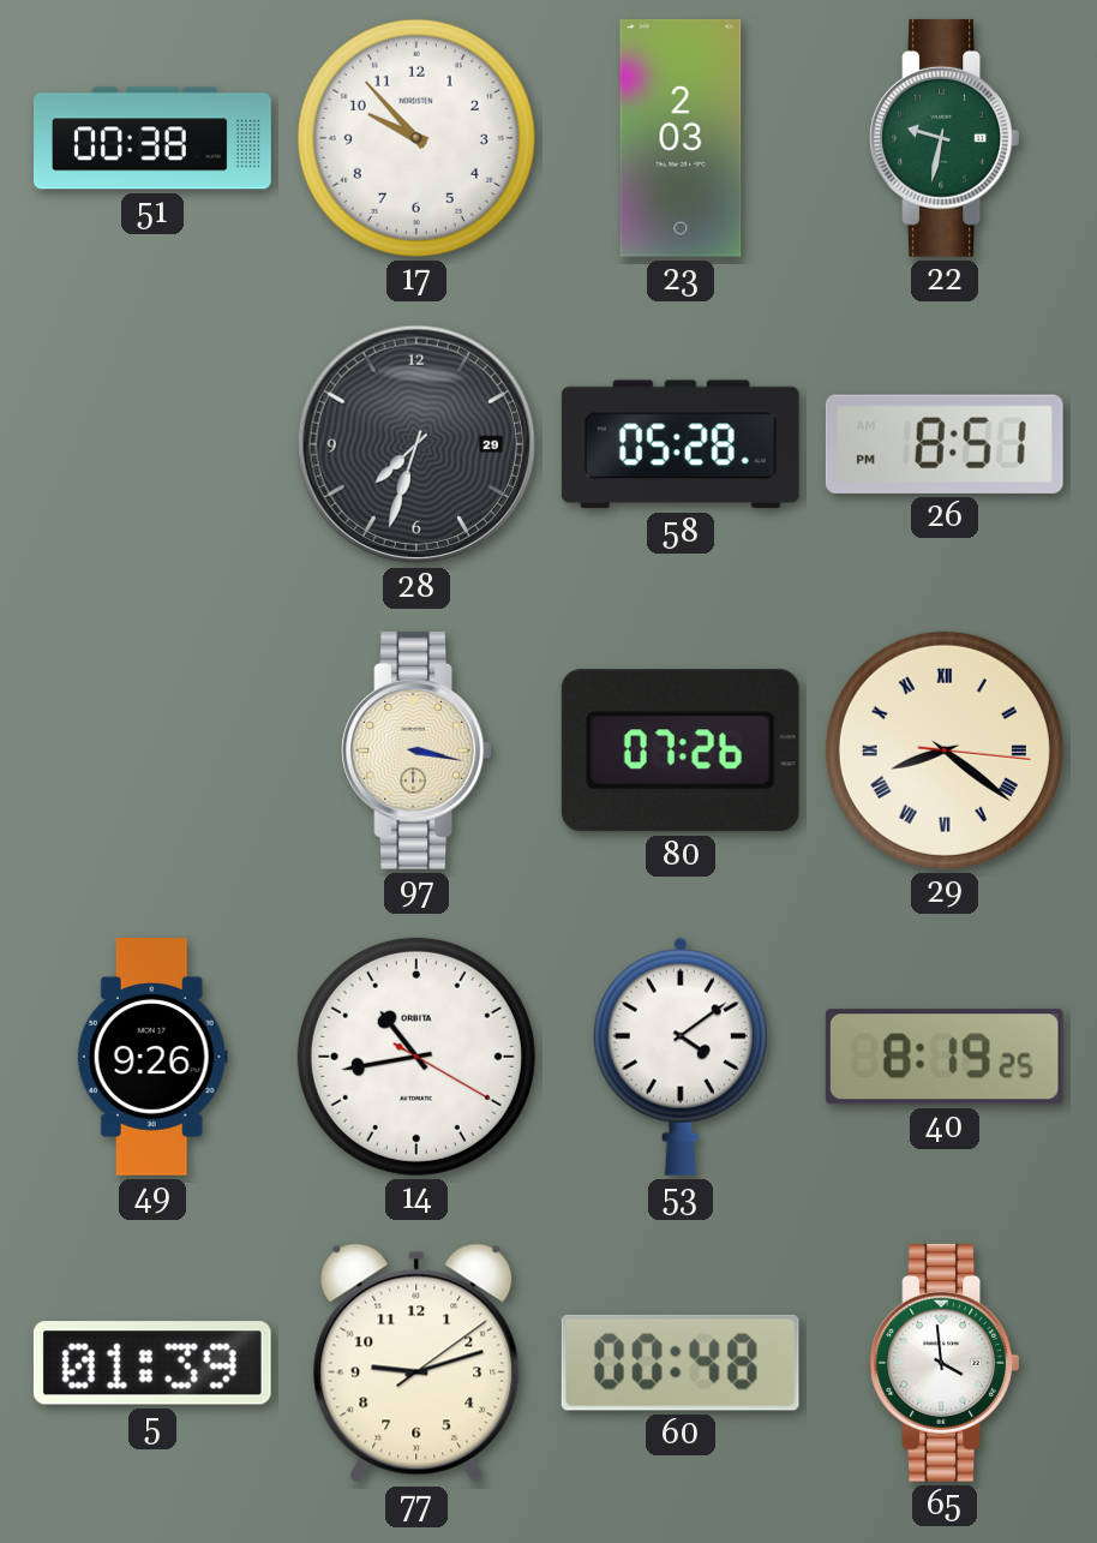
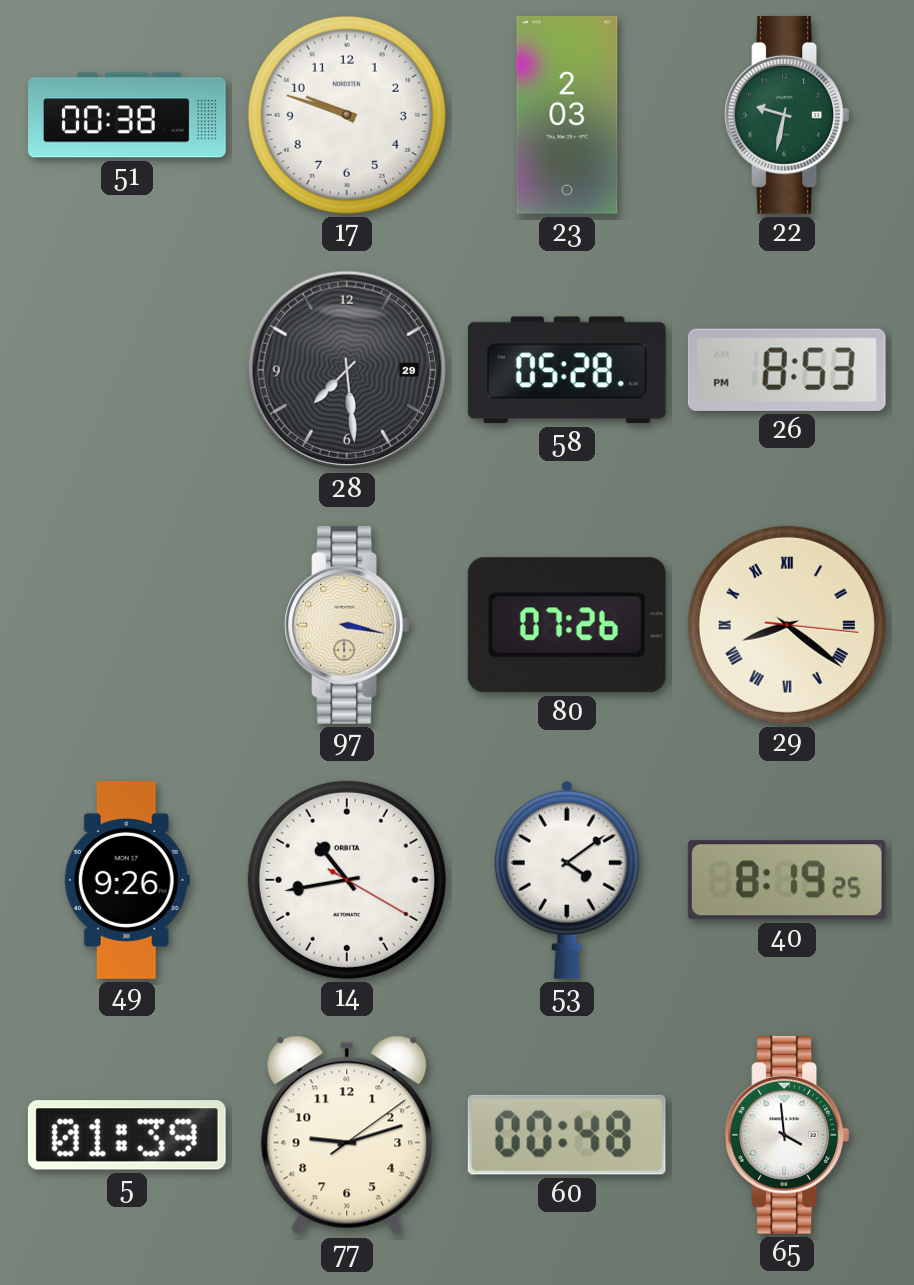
17: 9:53 -> 9:48 (347, 115)
28: 7:33 -> 7:29 (347, 370)
26: 8:51 -> 8:53 (787, 370)
